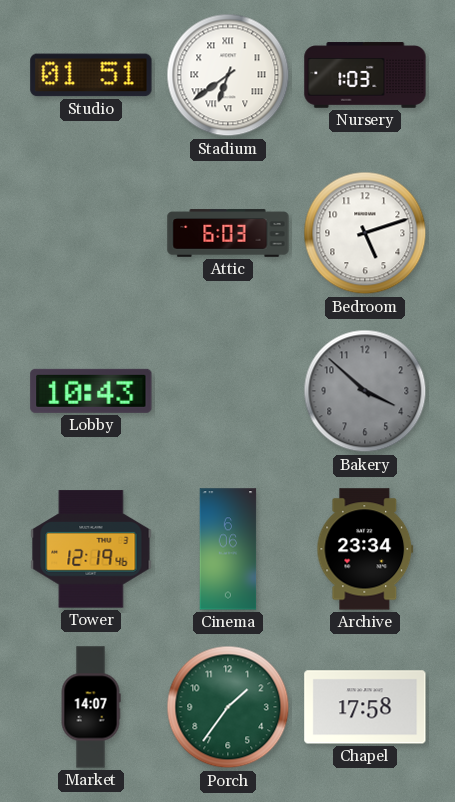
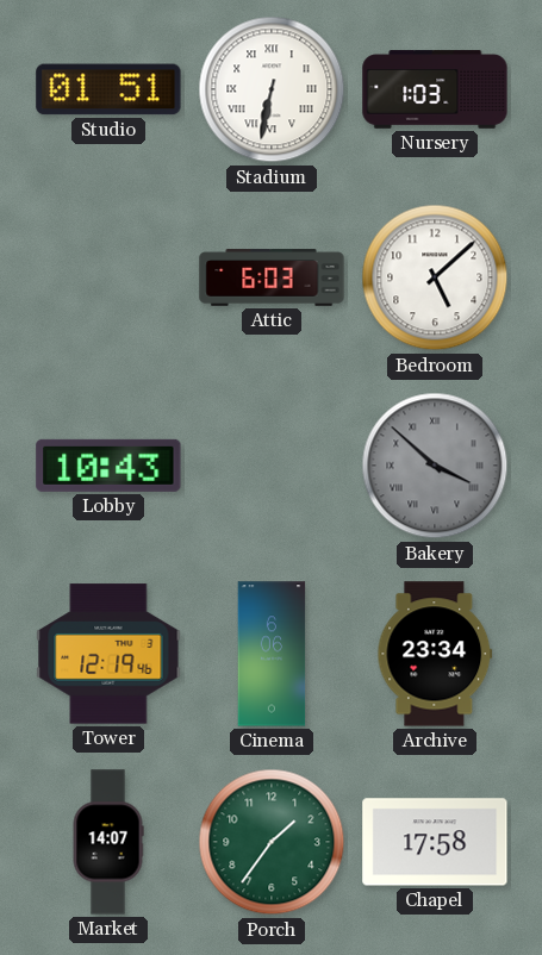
Stadium: 6:39 -> 6:32 (272, 89)
Bedroom: 5:12 -> 5:08 (435, 277)
Bakery numerals: Arabic -> Roman (435, 466)
